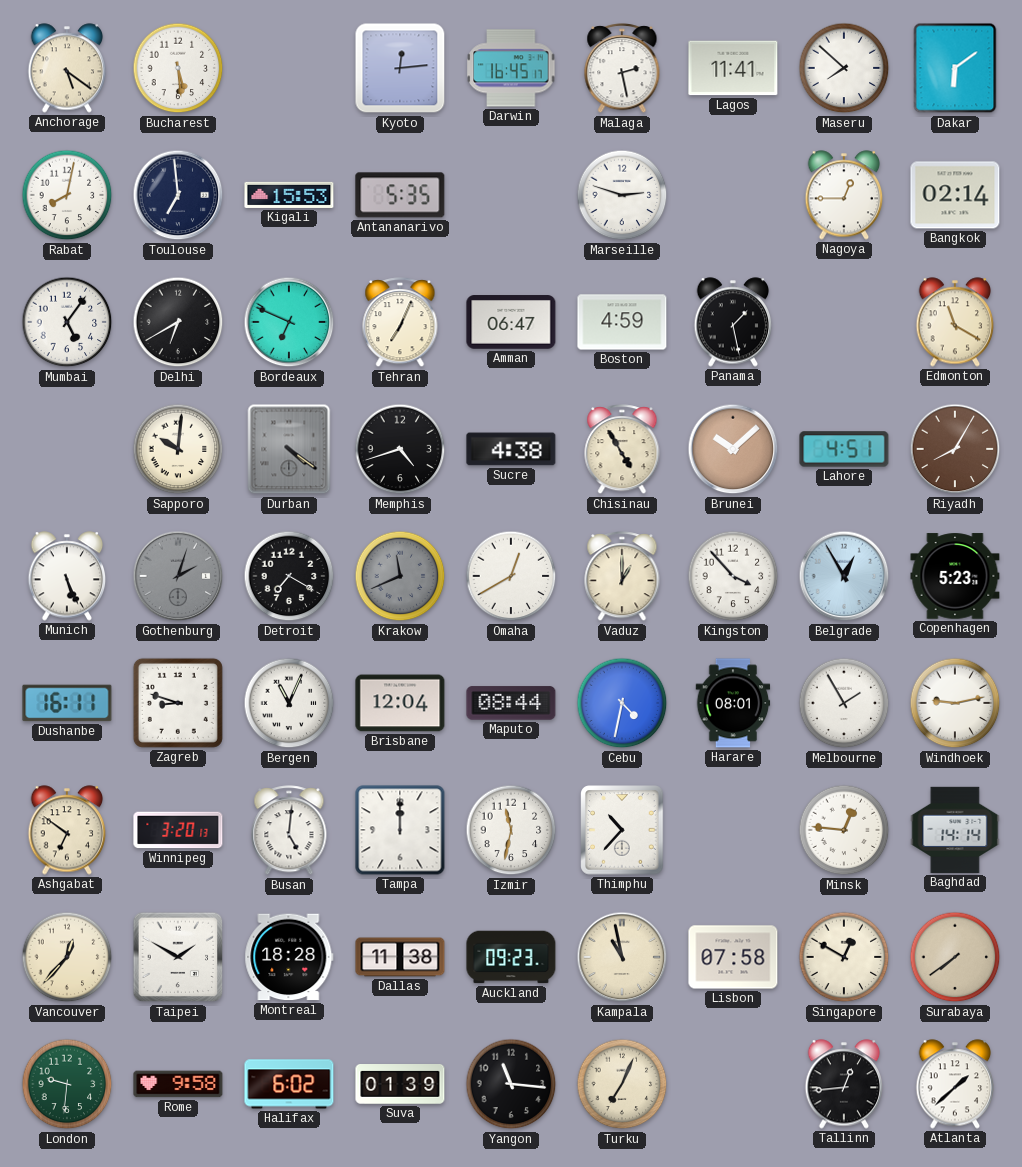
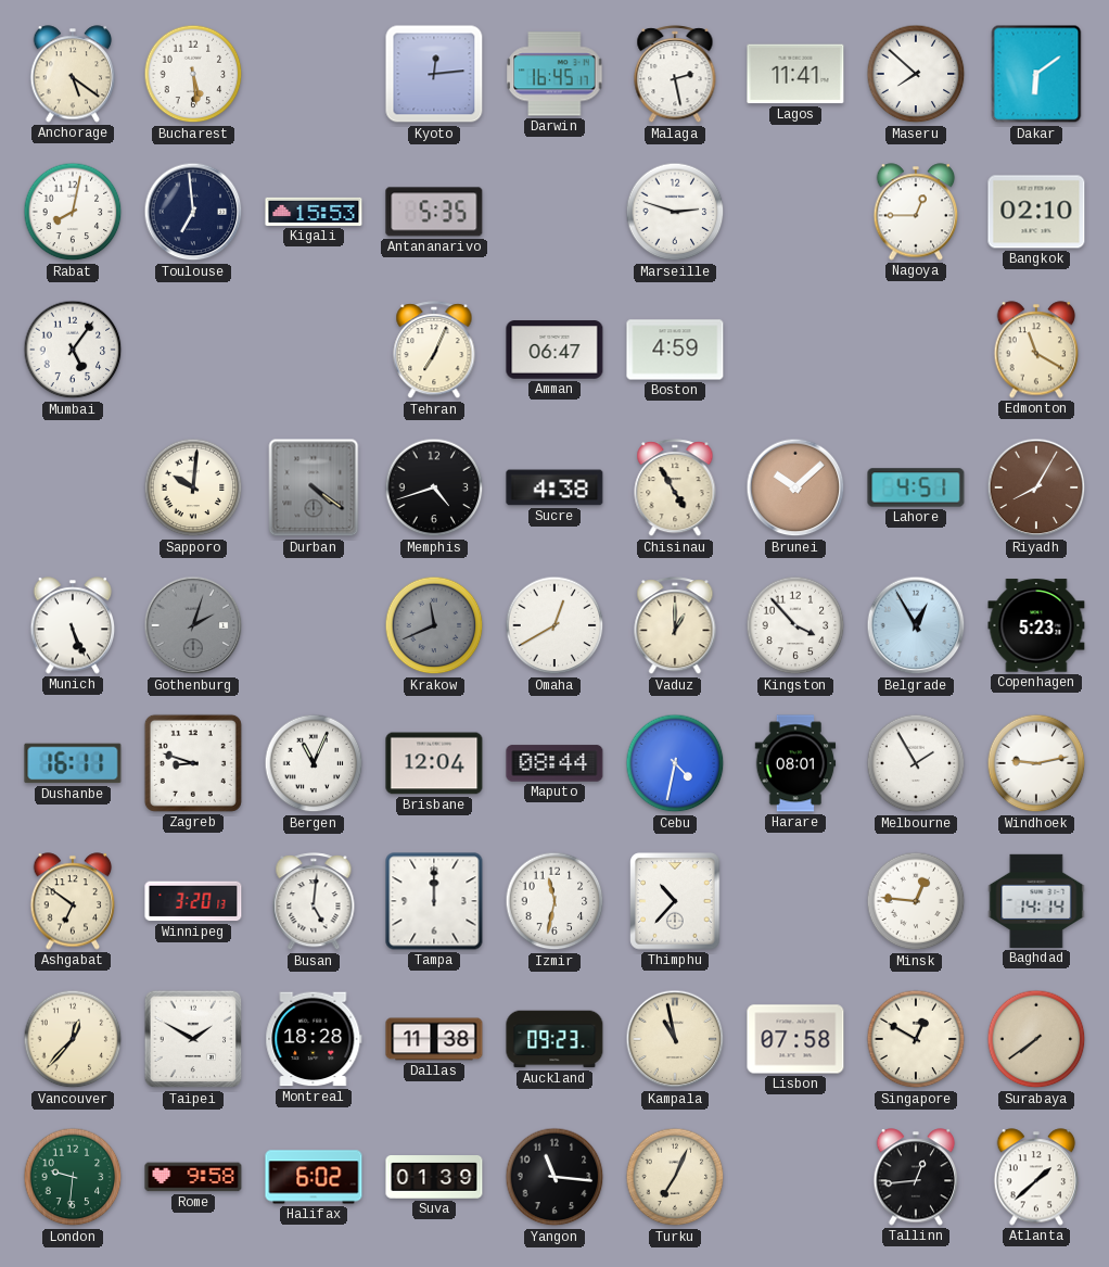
Bangkok: 02:14 -> 02:10 (1036, 212)
Delhi: 6:40 -> none (178, 322)
Bordeaux: 6:49 -> none (289, 322)
Panama: 1:28 -> none (733, 322)
Detroit: 7:20 -> none (289, 576)
